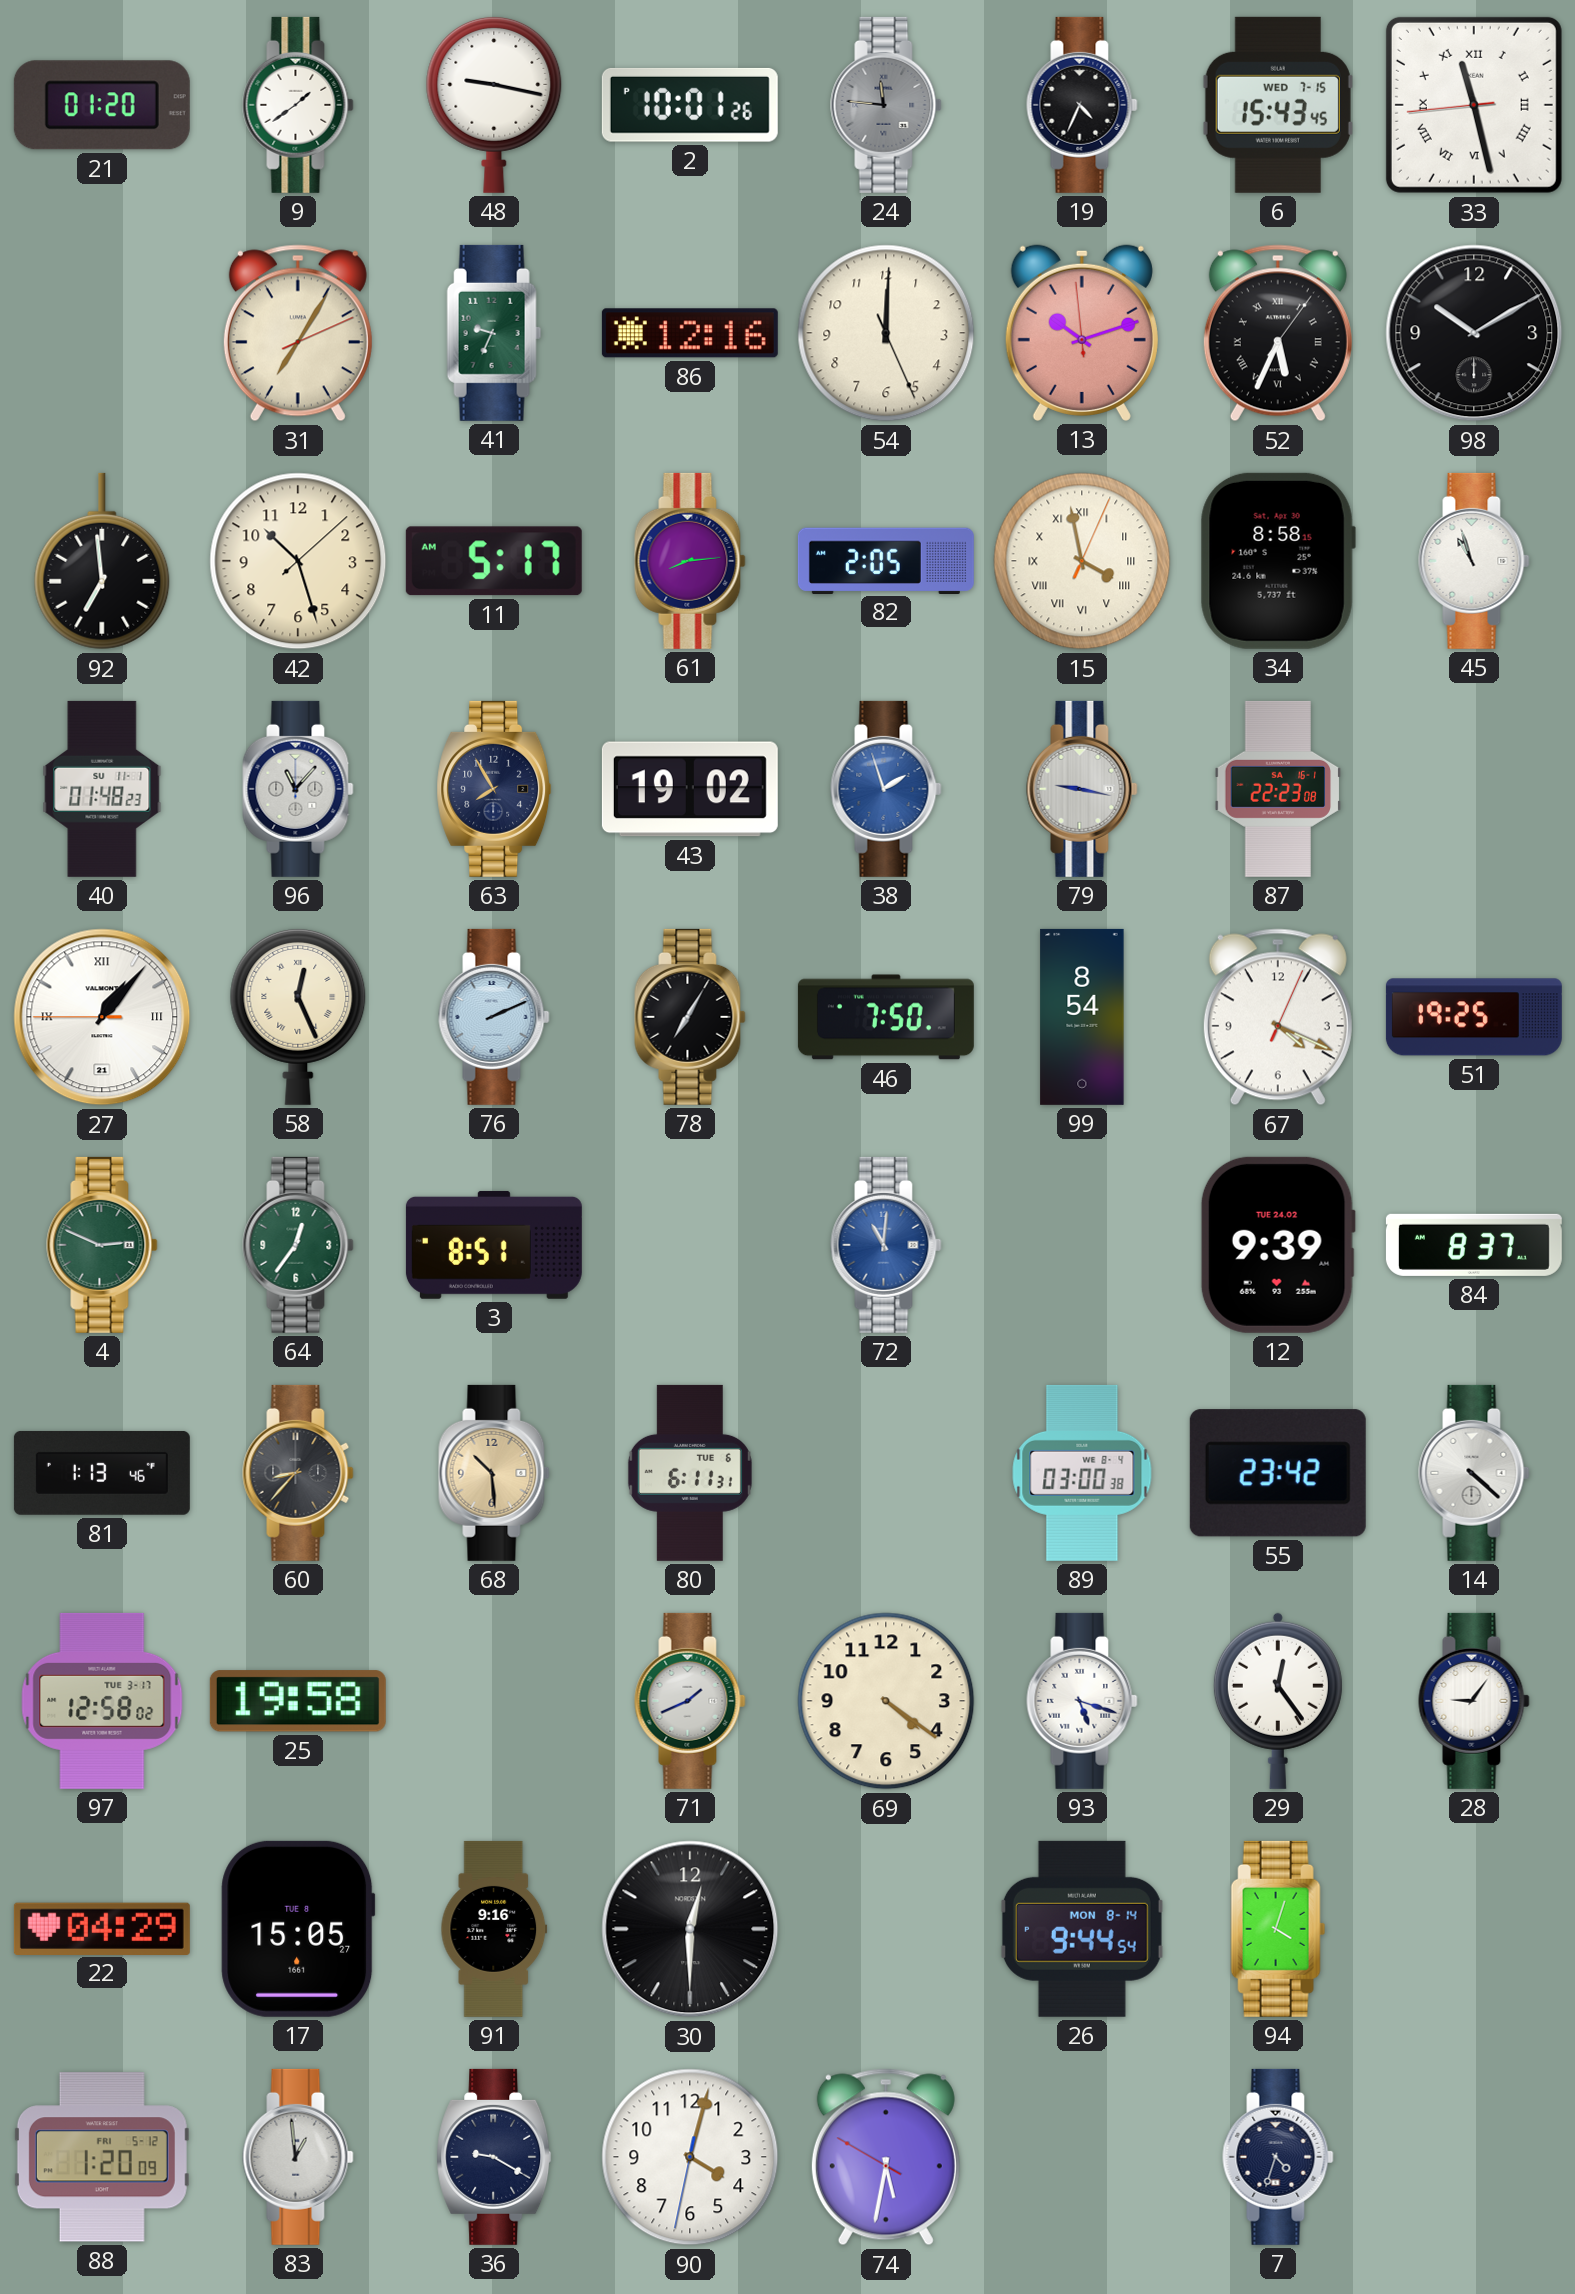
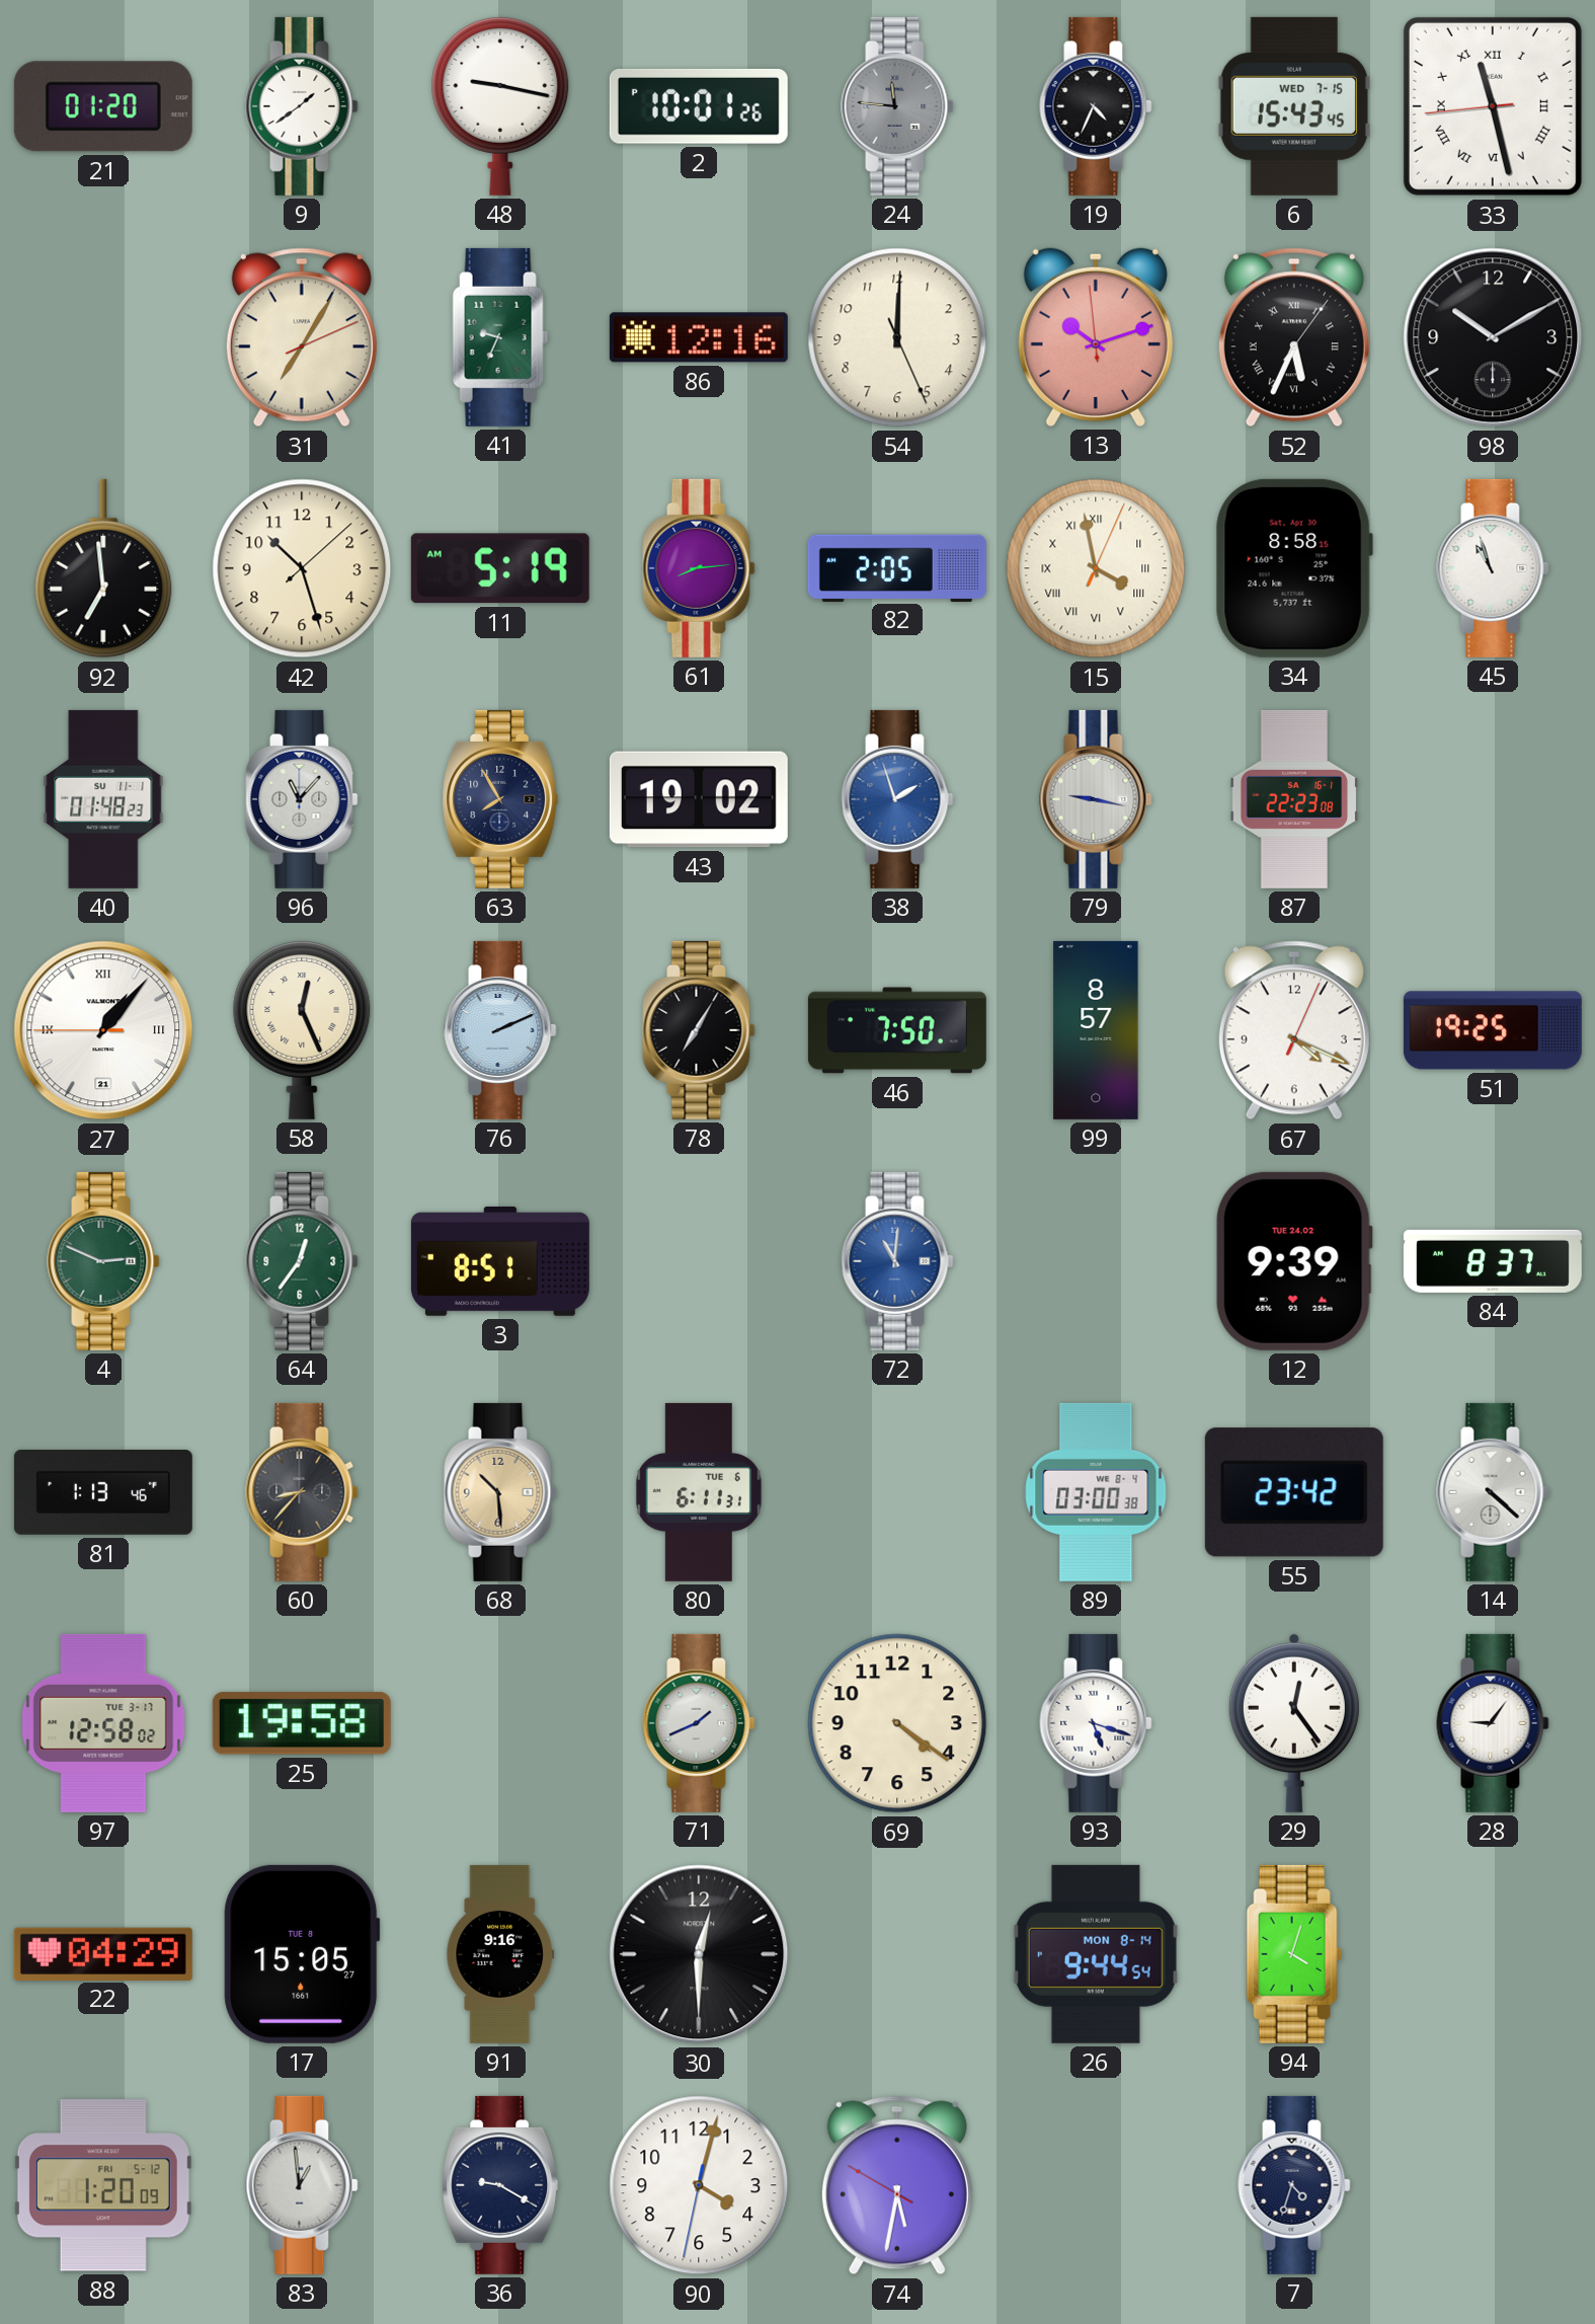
11: 5:17 -> 5:19 (500, 568)
99: 8:54 -> 8:57 (1096, 1030)
